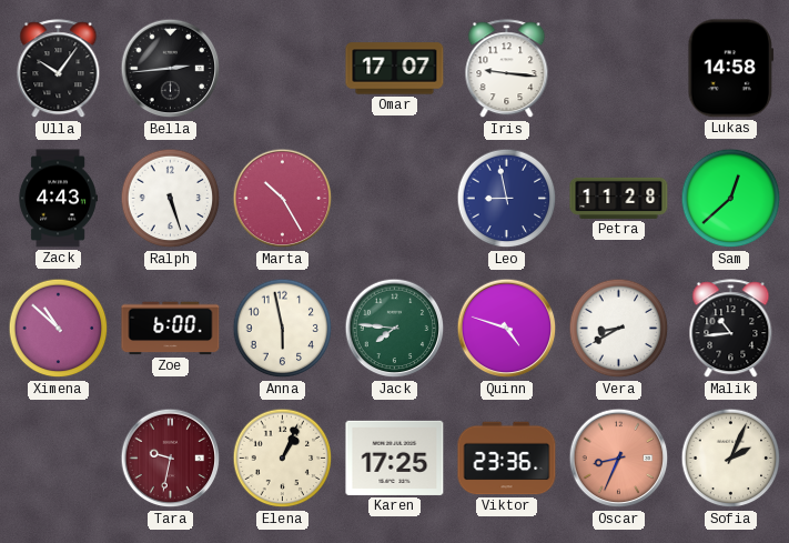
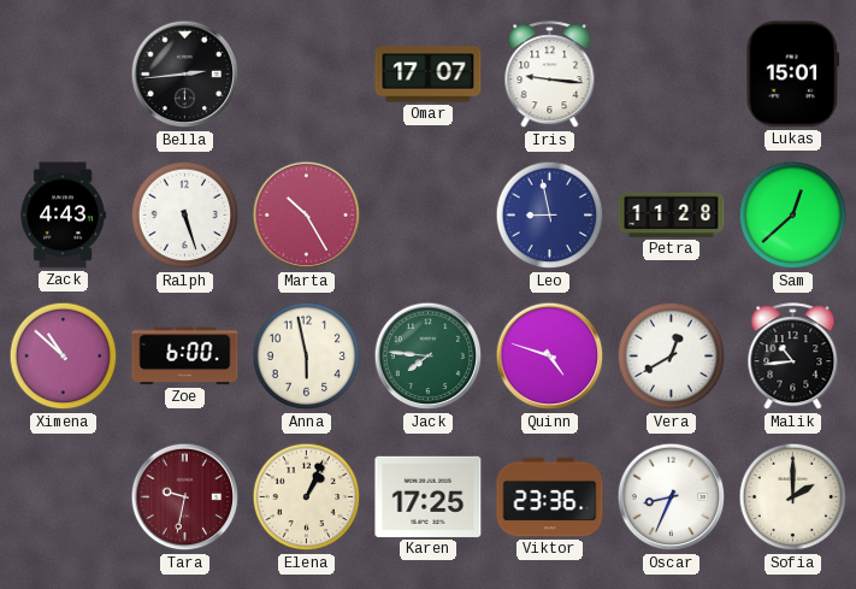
Ulla: 10:06 -> none (59, 69)
Lukas: 14:58 -> 15:01 (793, 75)
Vera: 8:40 -> 12:40 (672, 357)
Oscar dial: salmon -> white (672, 497)
Sofia: 2:04 -> 2:00 (793, 497)
